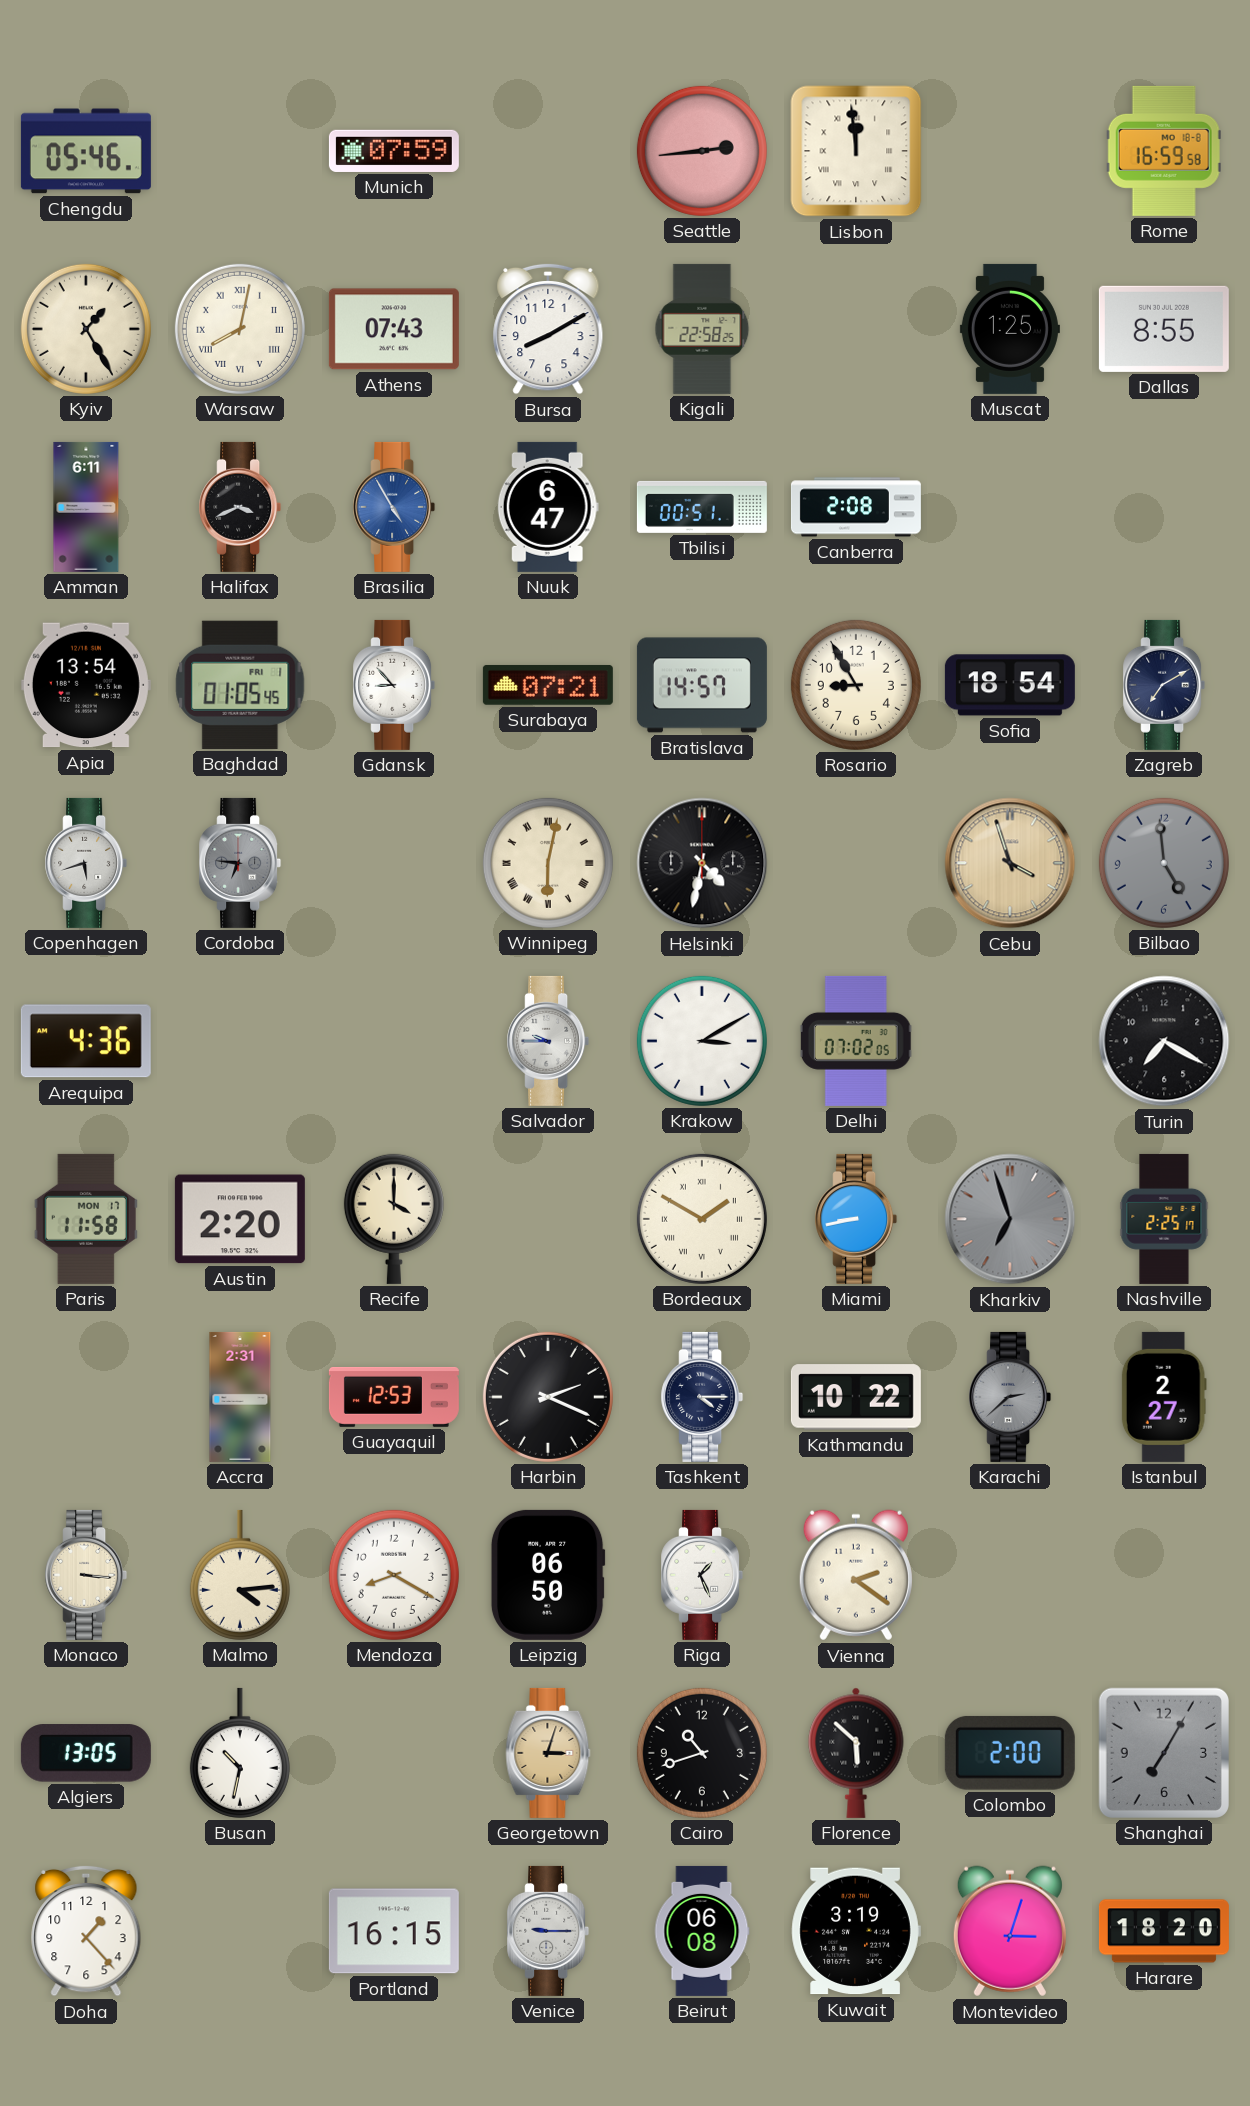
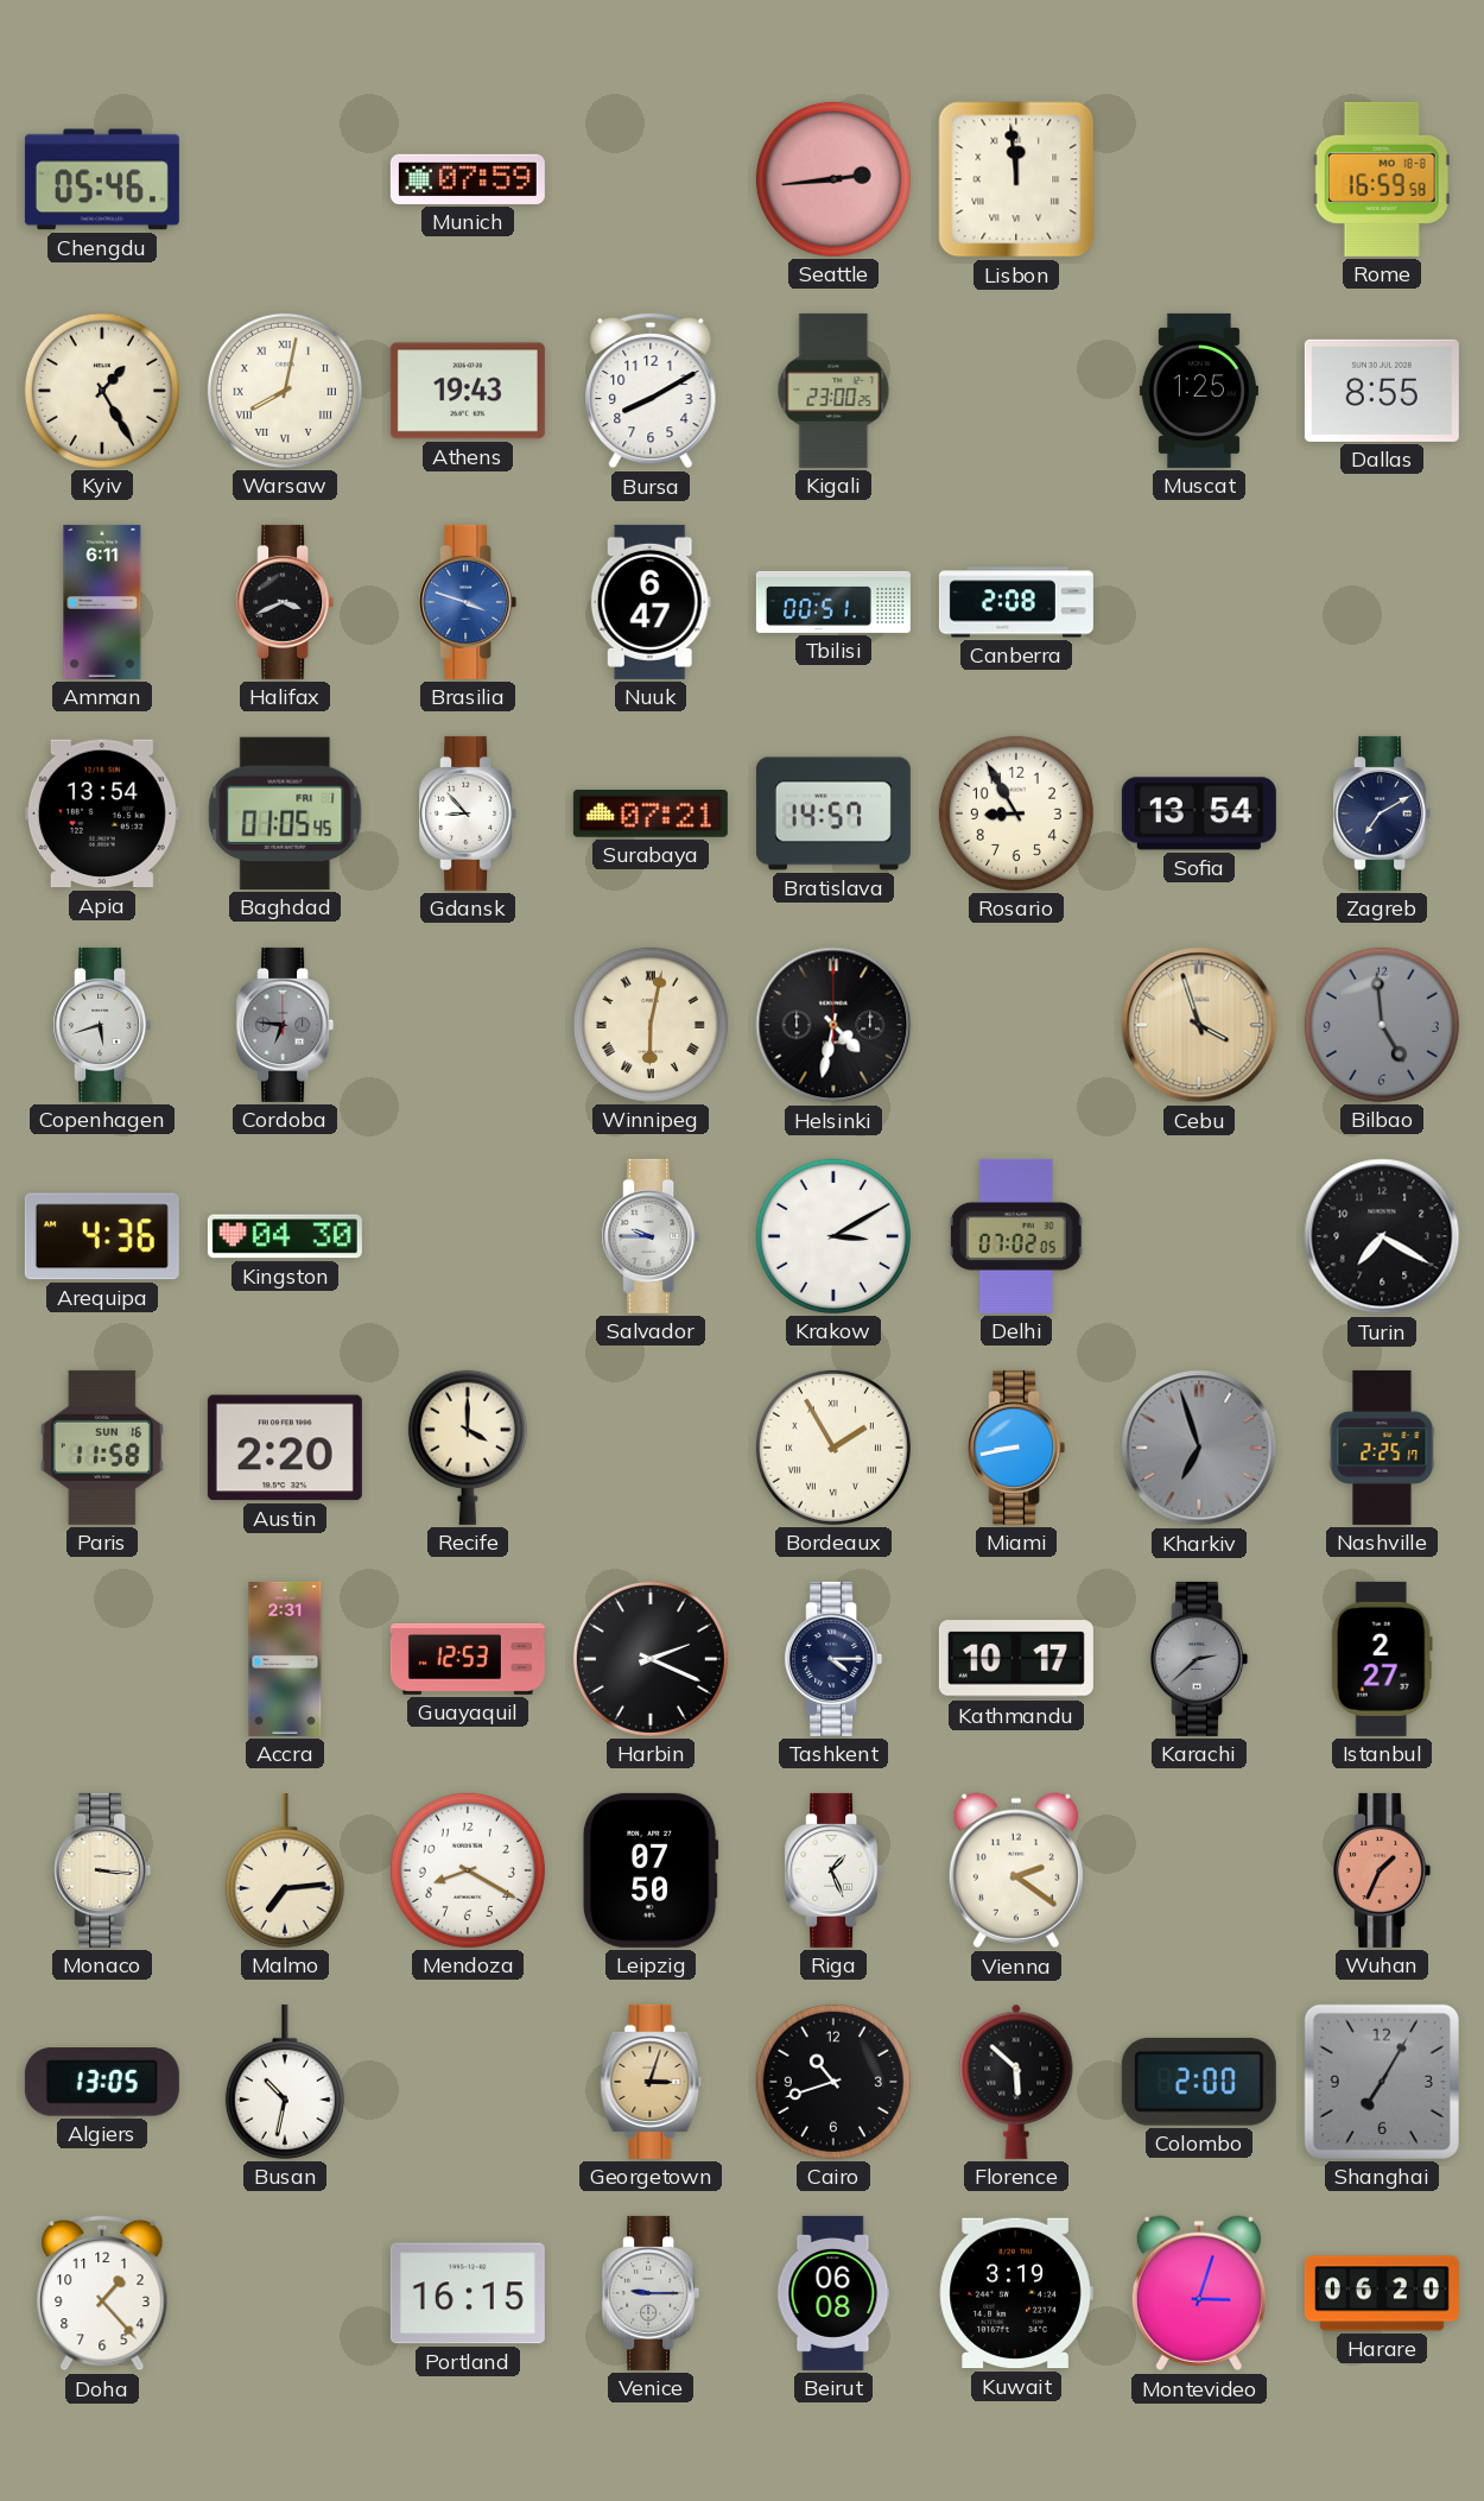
Athens: 07:43 -> 19:43 (468, 391)
Kigali: 22:58 -> 23:00 (833, 391)
Brasilia: 4:55 -> 3:48 (468, 602)
Sofia: 18:54 -> 13:54 (1199, 813)
Kingston: none -> 04:30 (285, 1236)
Paris date: MON 17 -> SUN 16 (102, 1448)
Bordeaux: 1:50 -> 1:55 (833, 1448)
Kathmandu: 10:22 -> 10:17 (1016, 1659)
Malmo: 4:14 -> 7:14 (285, 1870)
Leipzig: 06:50 -> 07:50 (651, 1870)
Wuhan: none -> 1:34 (1382, 1870)
Harare: 18:20 -> 06:20 (1382, 2293)
